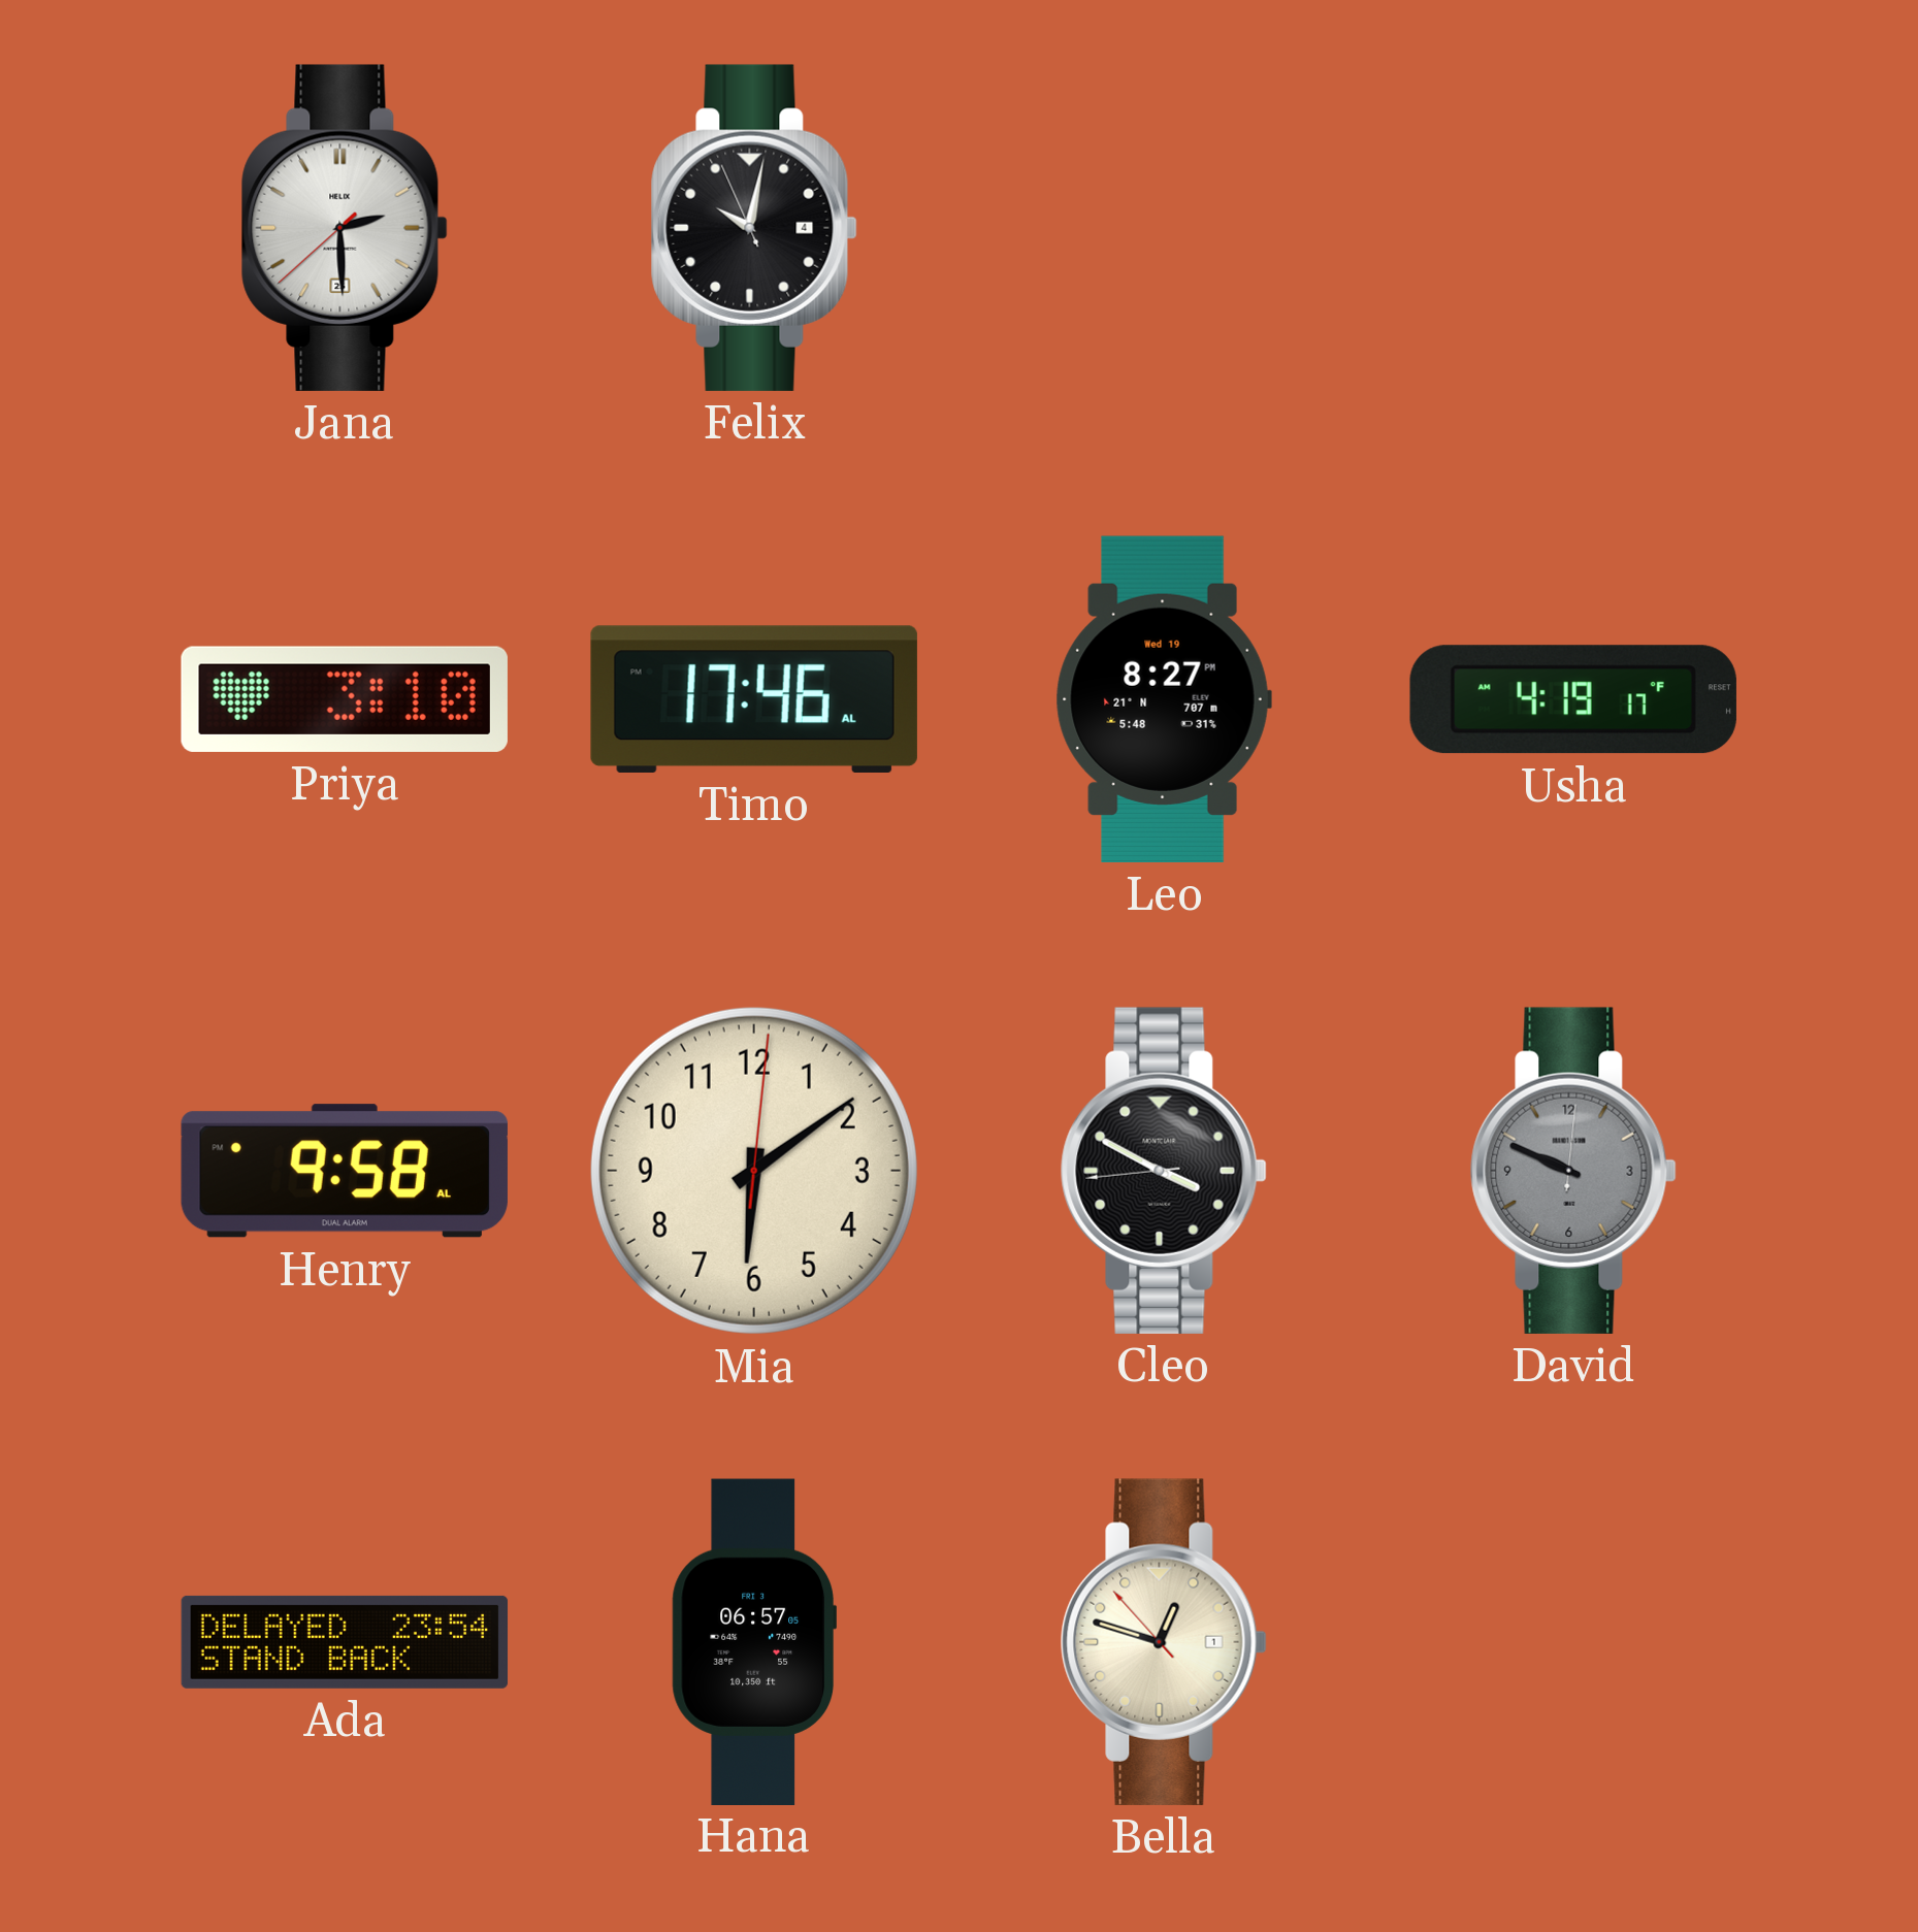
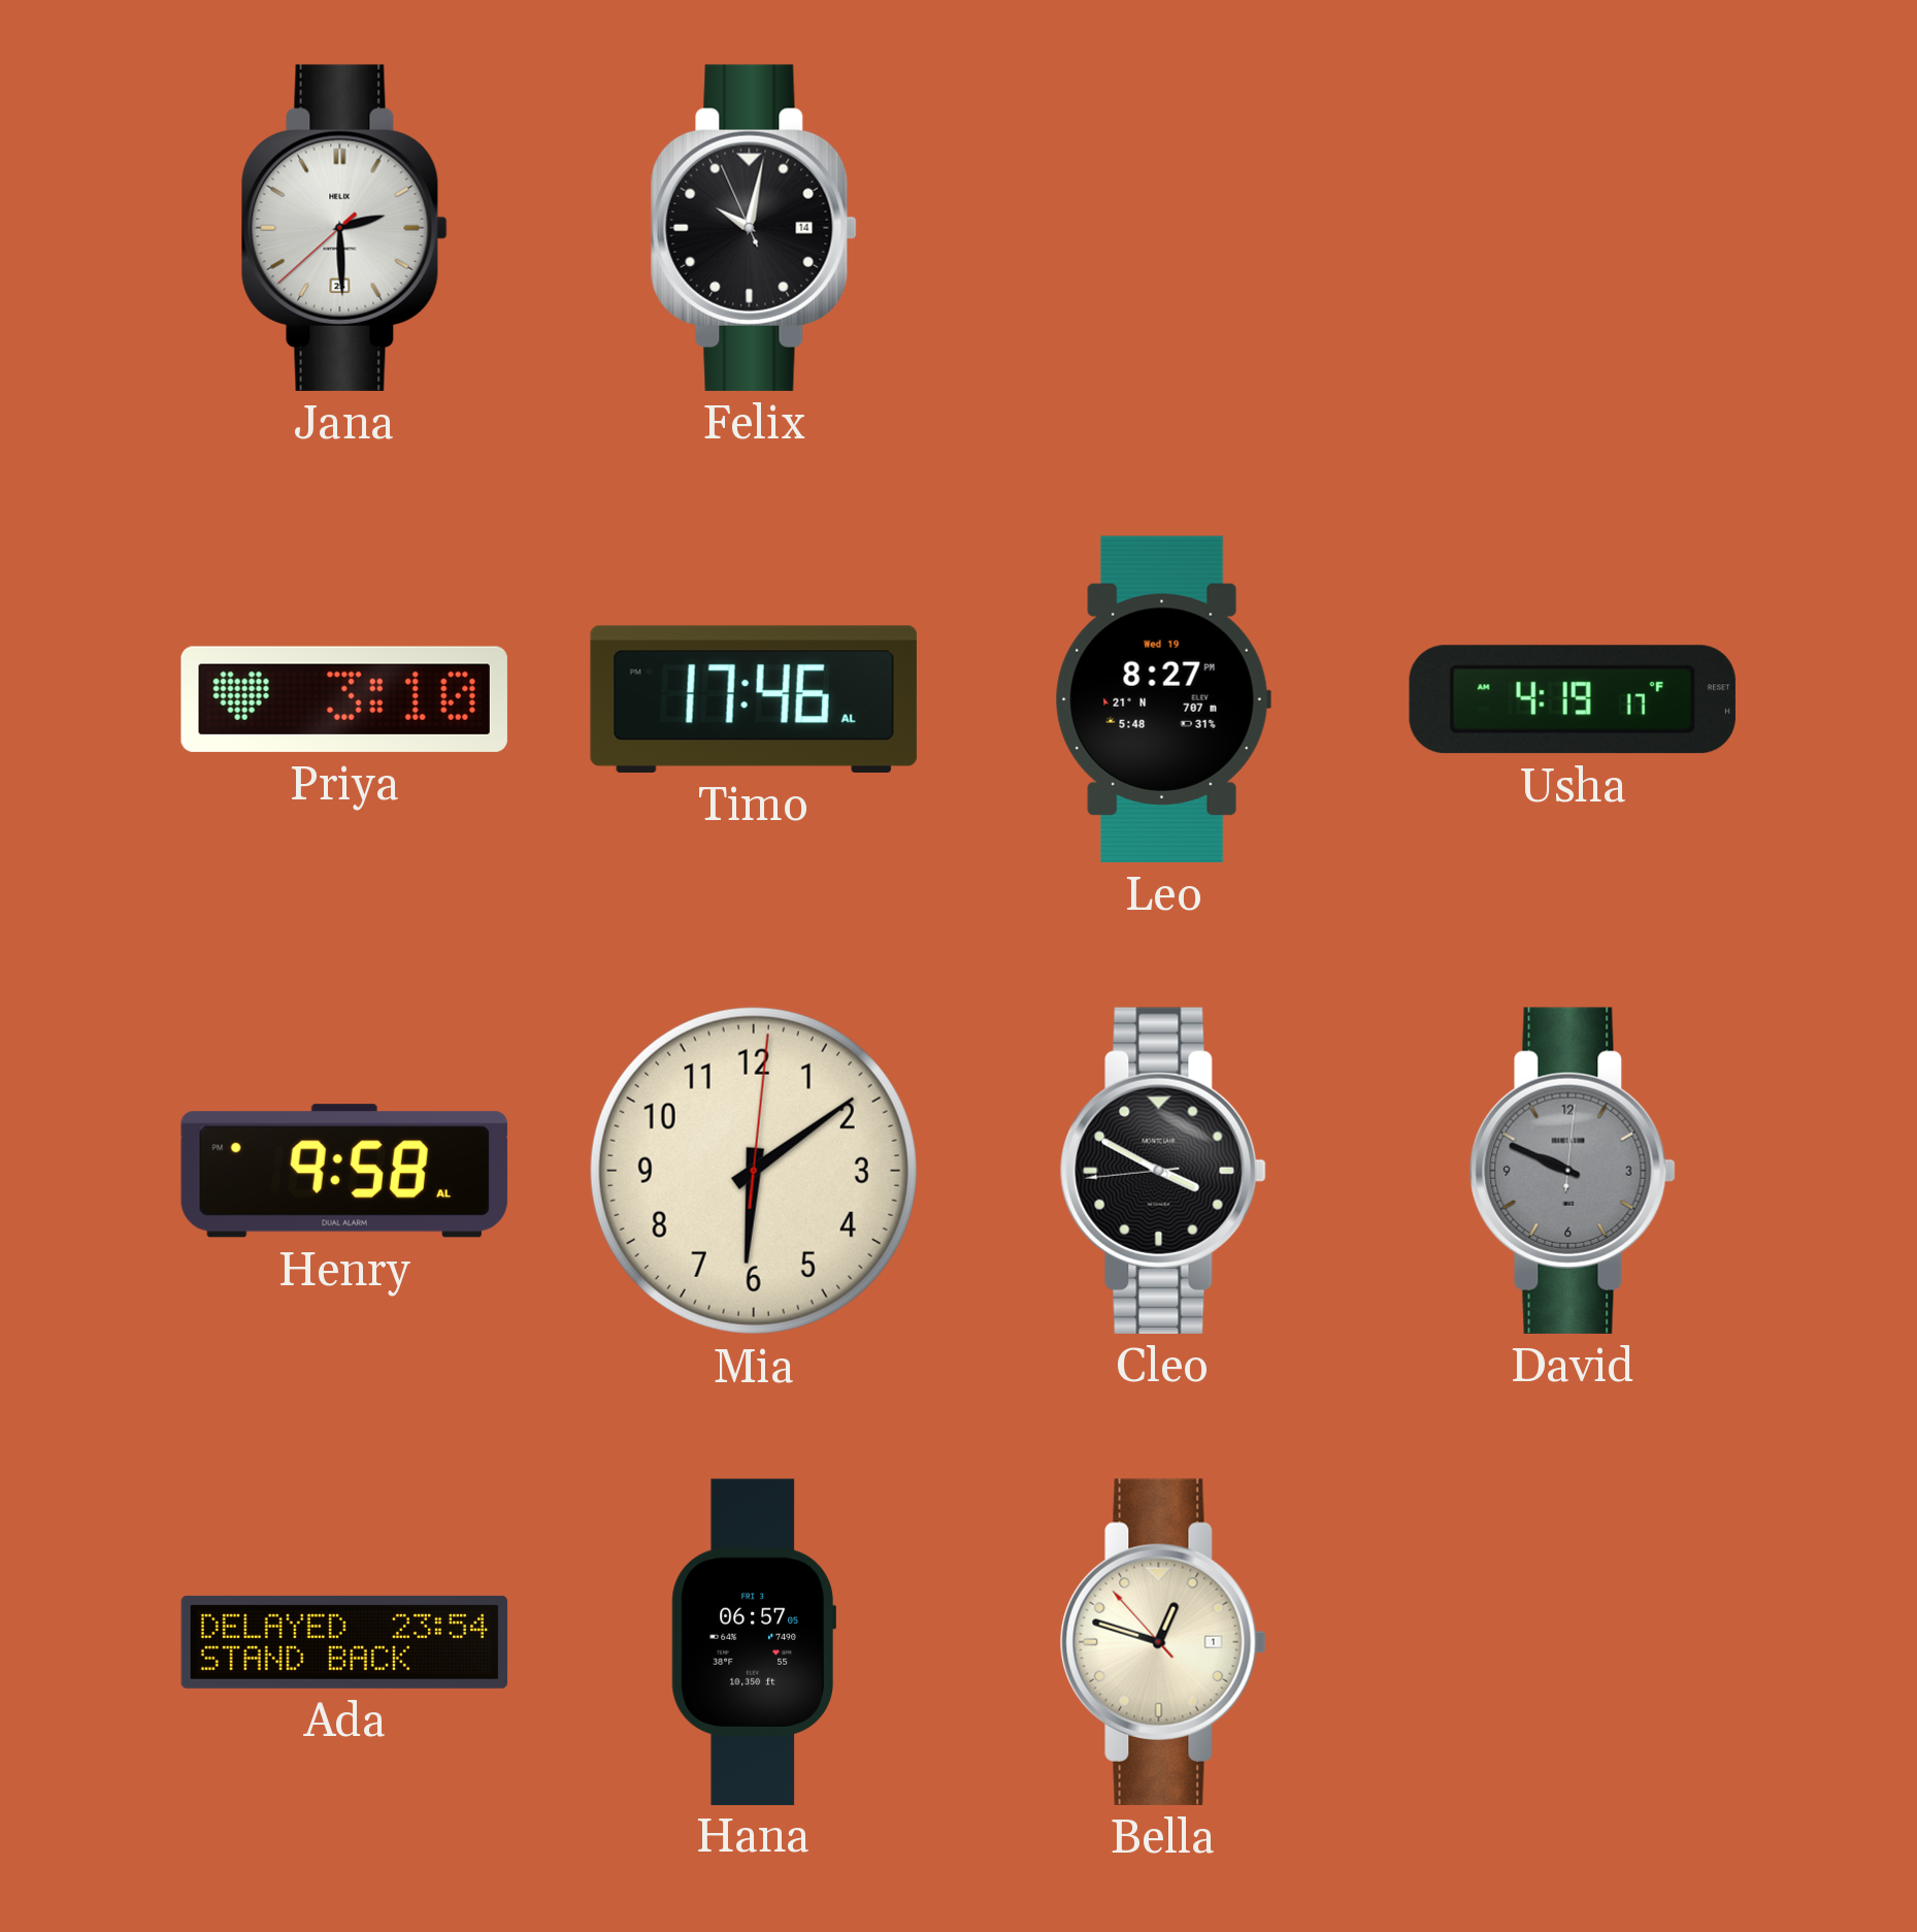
Felix date: 4 -> 14 (754, 228)
